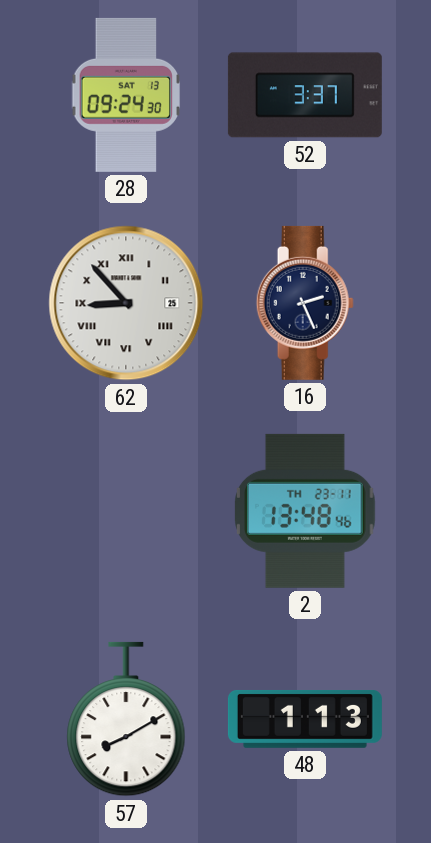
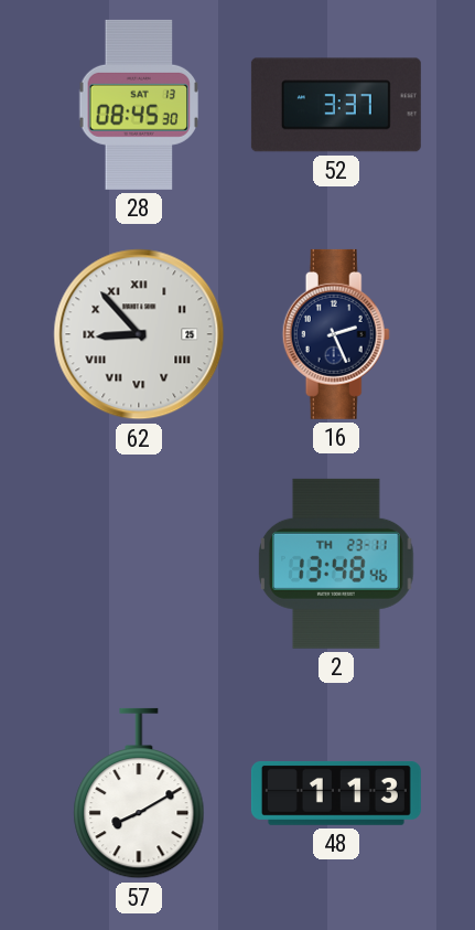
28: 09:24 -> 08:45 (138, 105)
